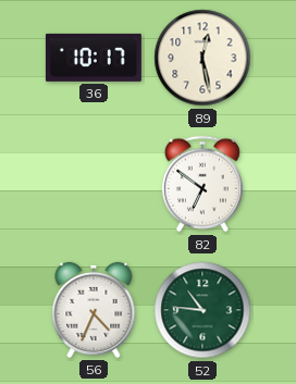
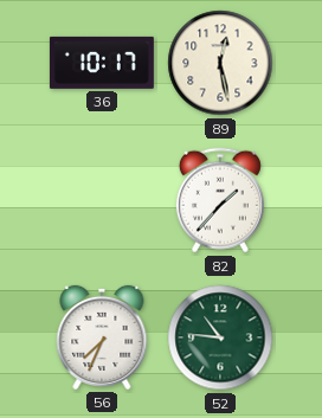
82: 6:51 -> 1:37 (220, 200)
56: 4:34 -> 7:34 (102, 337)
